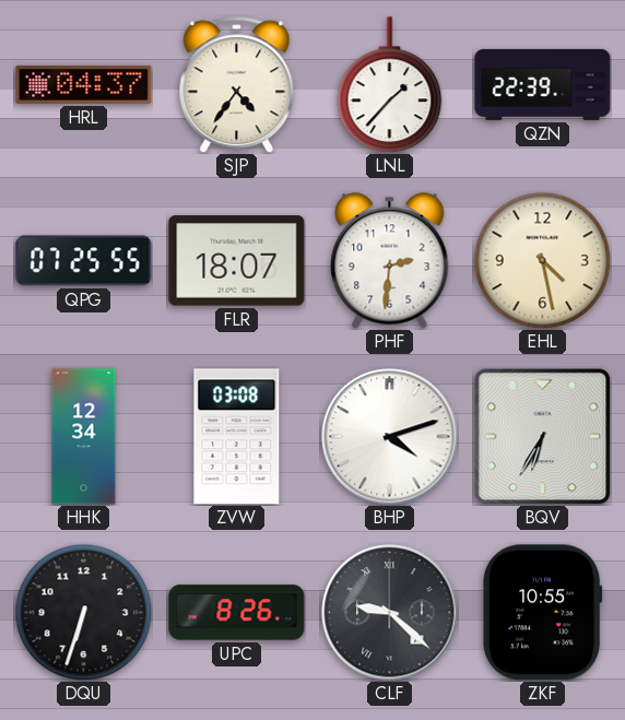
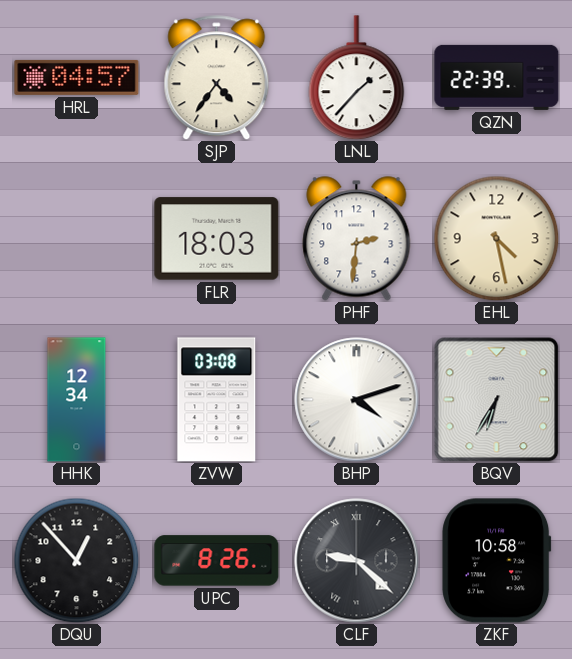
HRL: 04:37 -> 04:57 (77, 77)
QPG: 07:25 -> none (84, 261)
FLR: 18:07 -> 18:03 (217, 239)
DQU: 6:33 -> 12:53 (76, 560)
ZKF: 10:55 -> 10:58 (497, 561)
